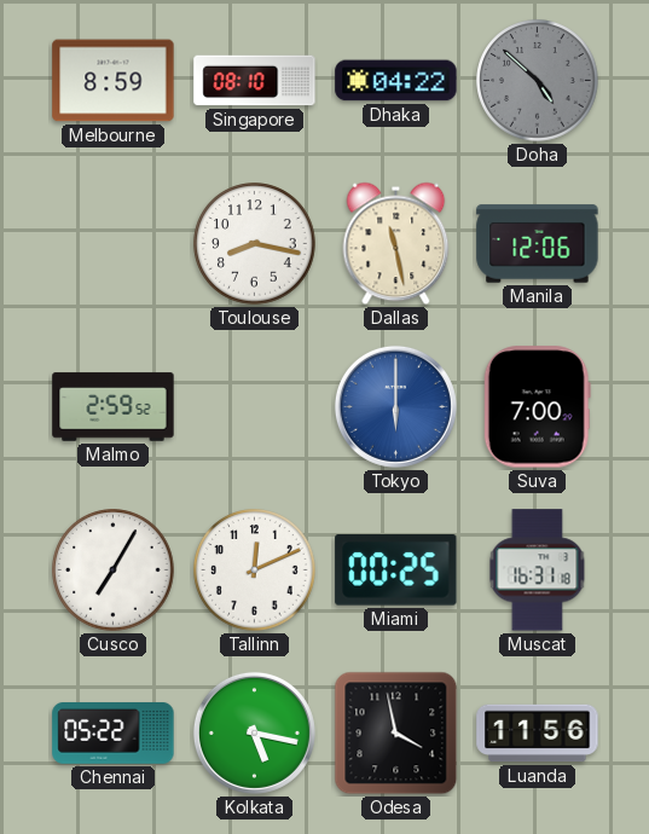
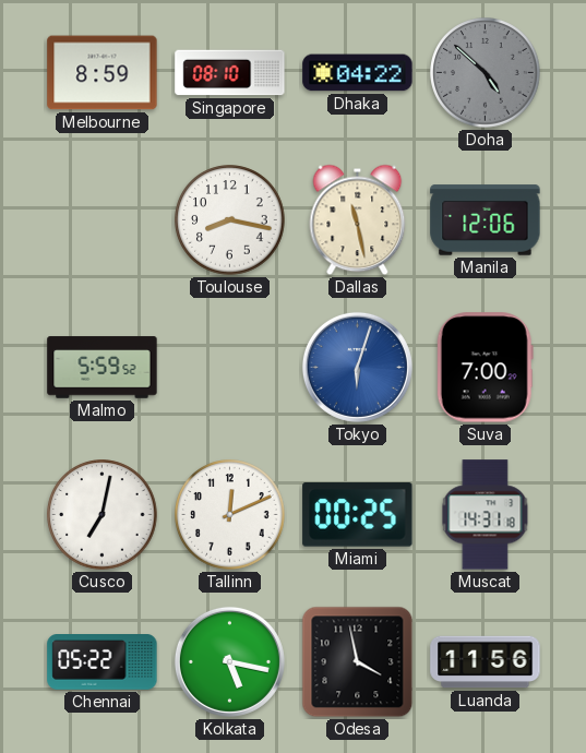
Malmo: 2:59 -> 5:59 (103, 368)
Tokyo: 6:00 -> 6:03 (357, 367)
Cusco: 7:05 -> 7:02 (103, 515)
Muscat: 16:31 -> 14:31 (486, 515)
